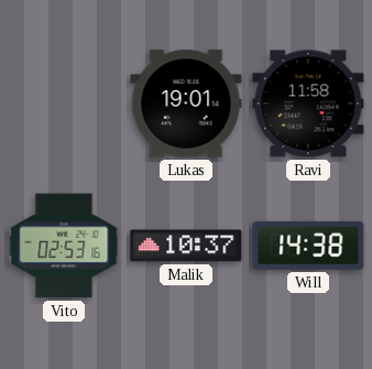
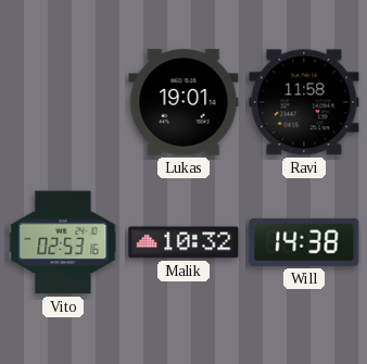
Malik: 10:37 -> 10:32 (184, 242)
